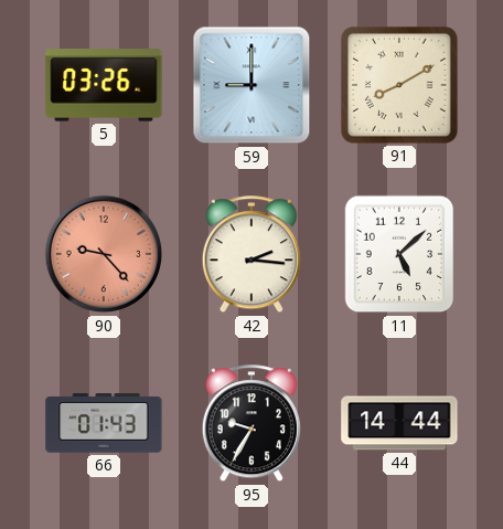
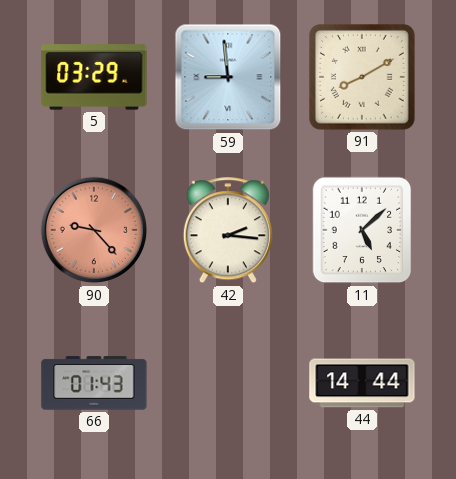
5: 03:26 -> 03:29 (94, 77)
59: 9:00 -> 8:59 (228, 77)
95: 9:35 -> none (251, 424)
